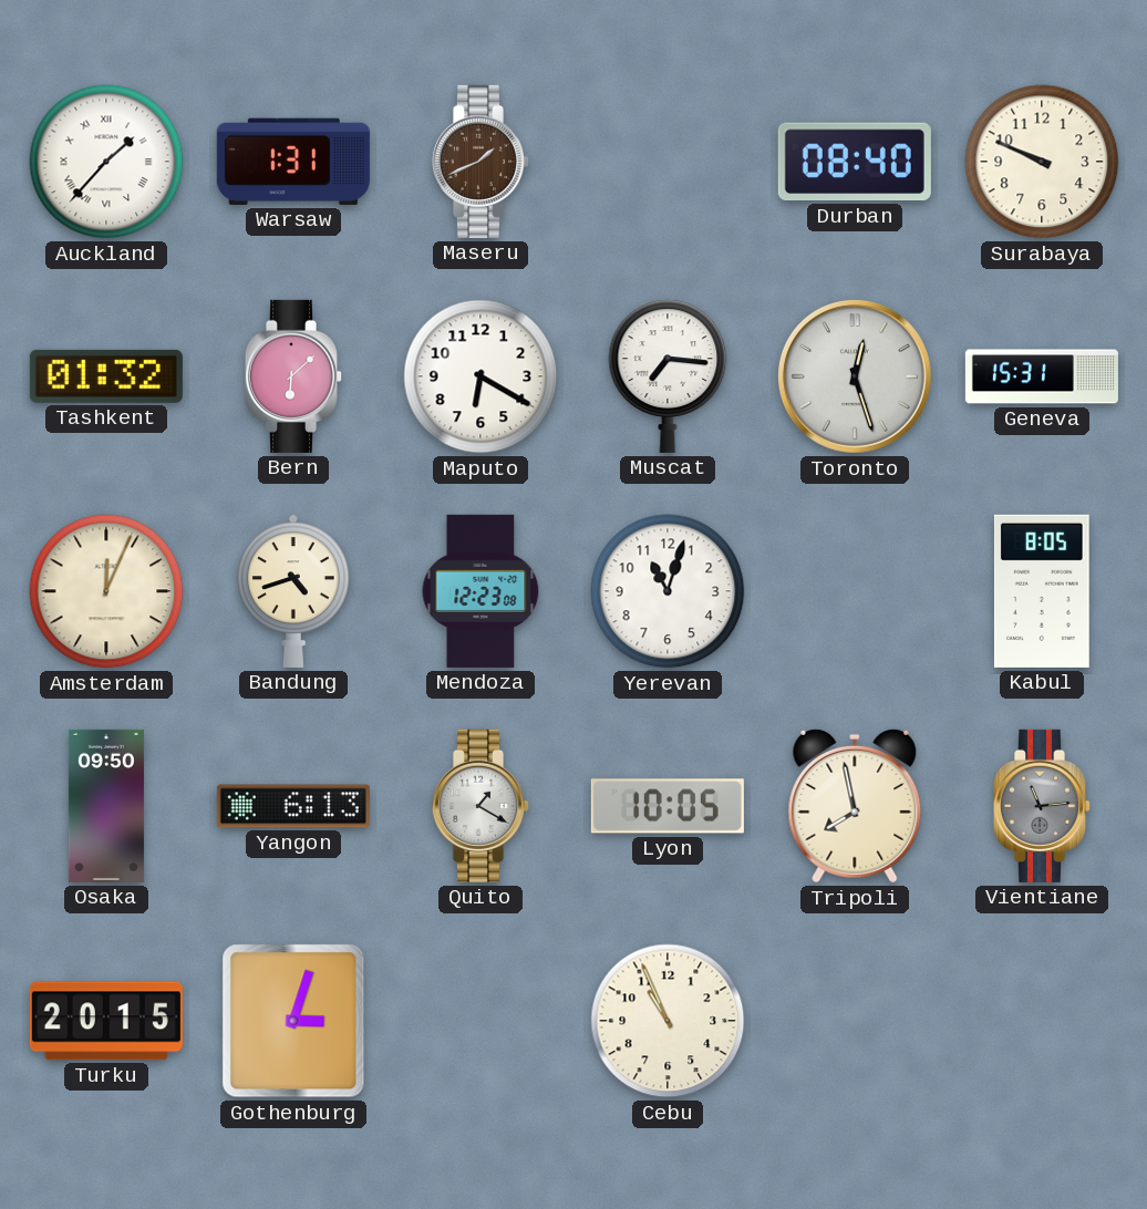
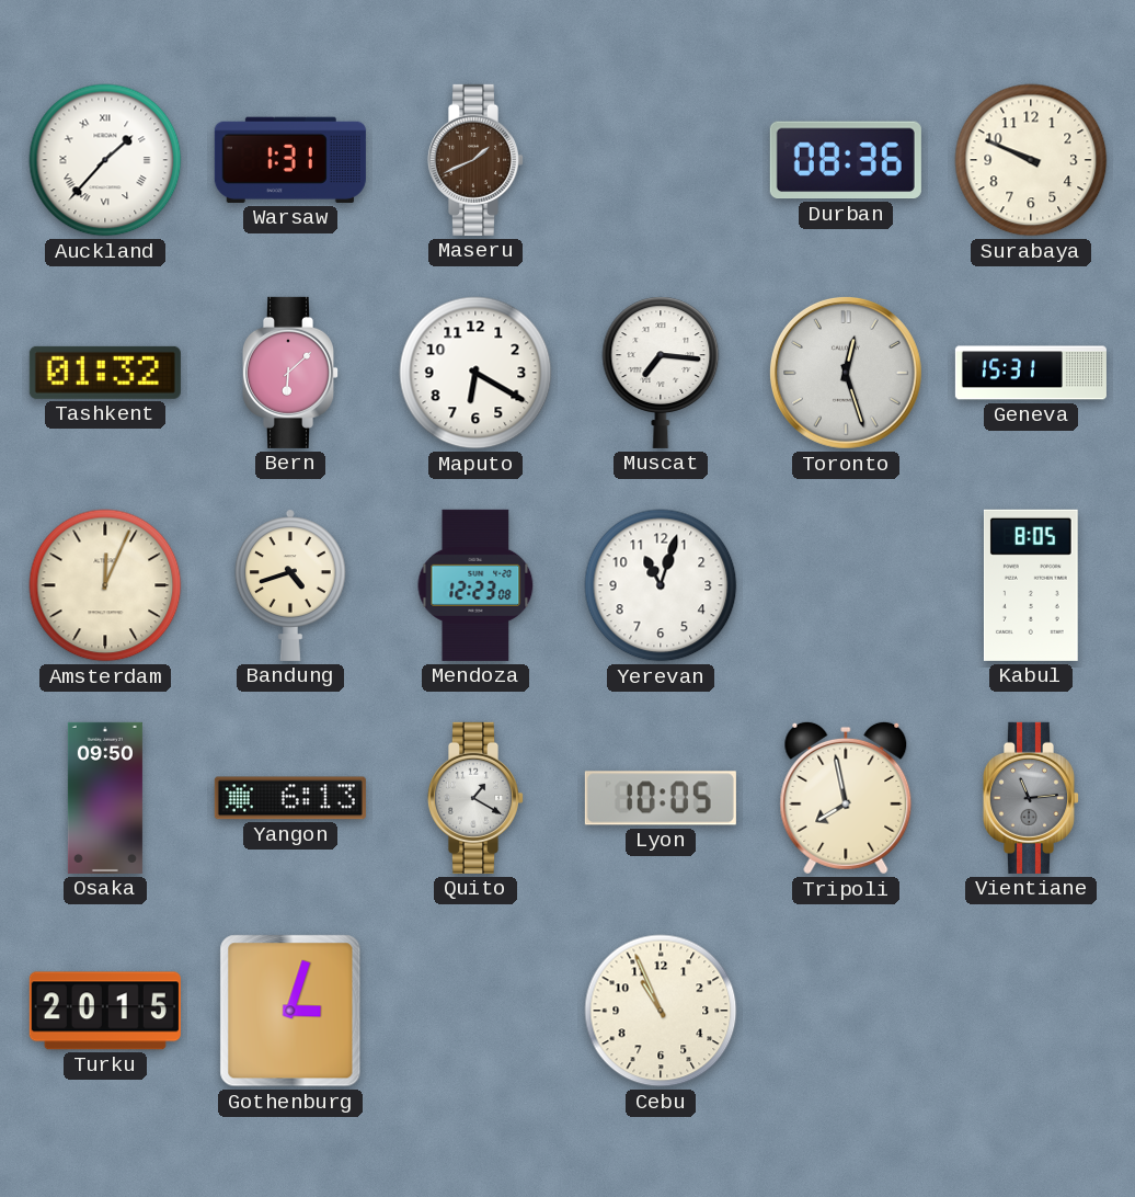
Durban: 08:40 -> 08:36 (846, 160)
